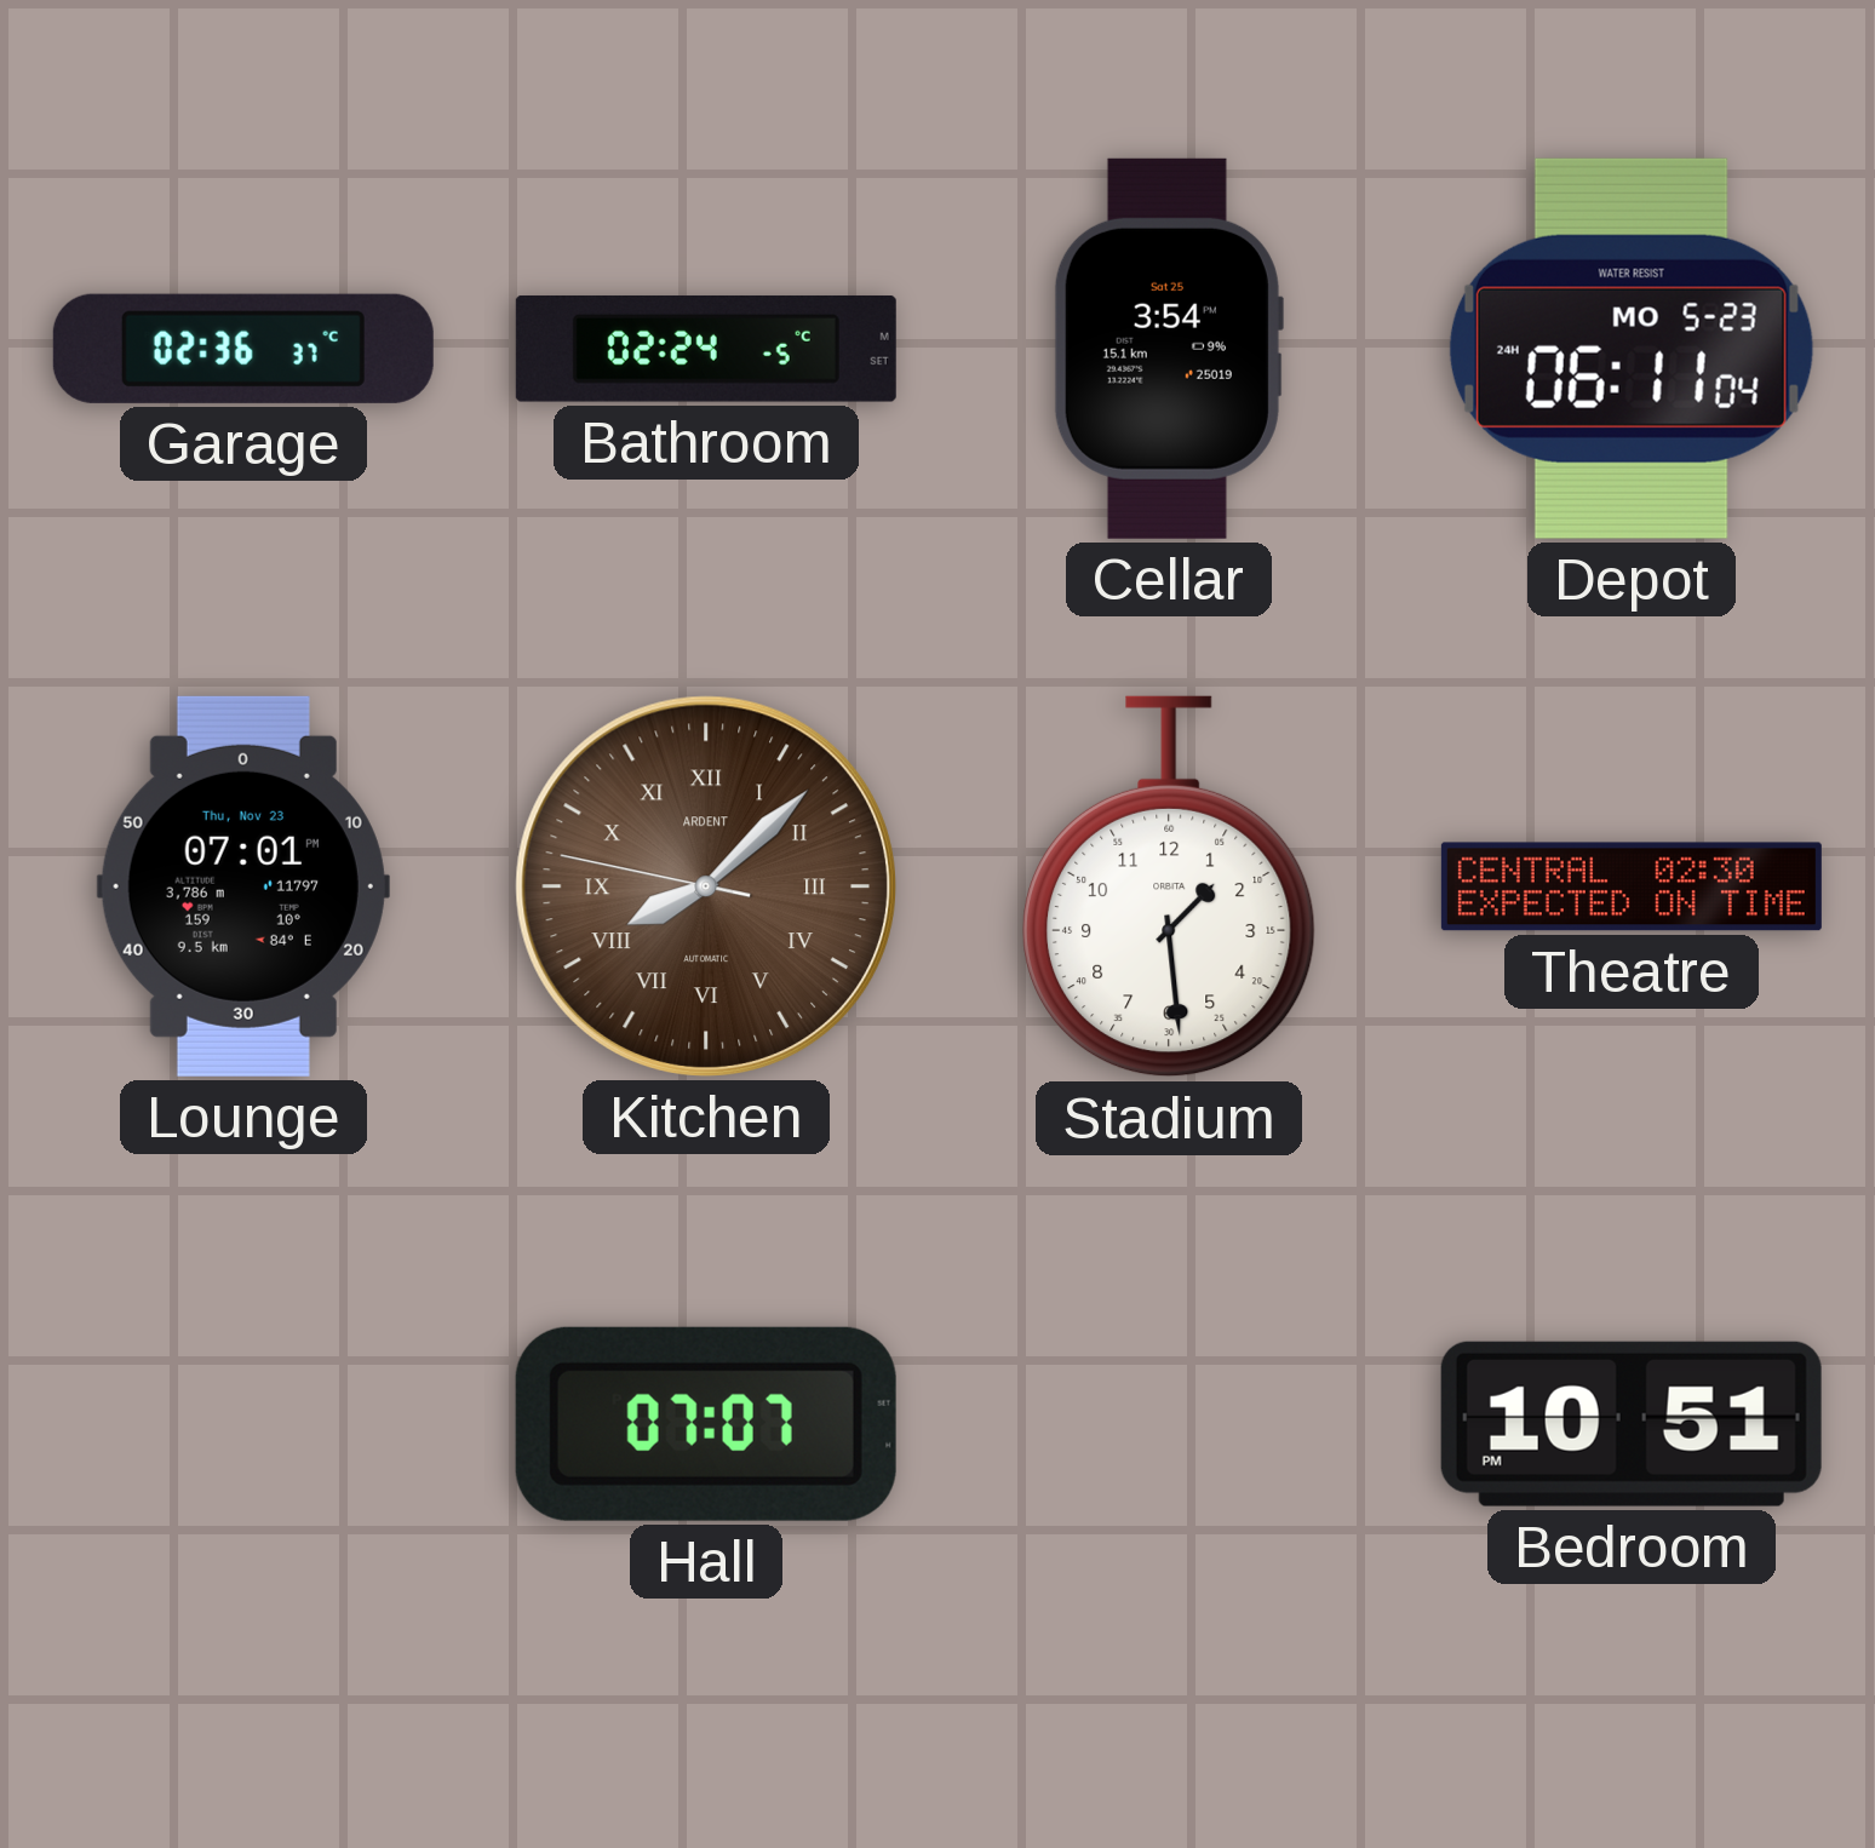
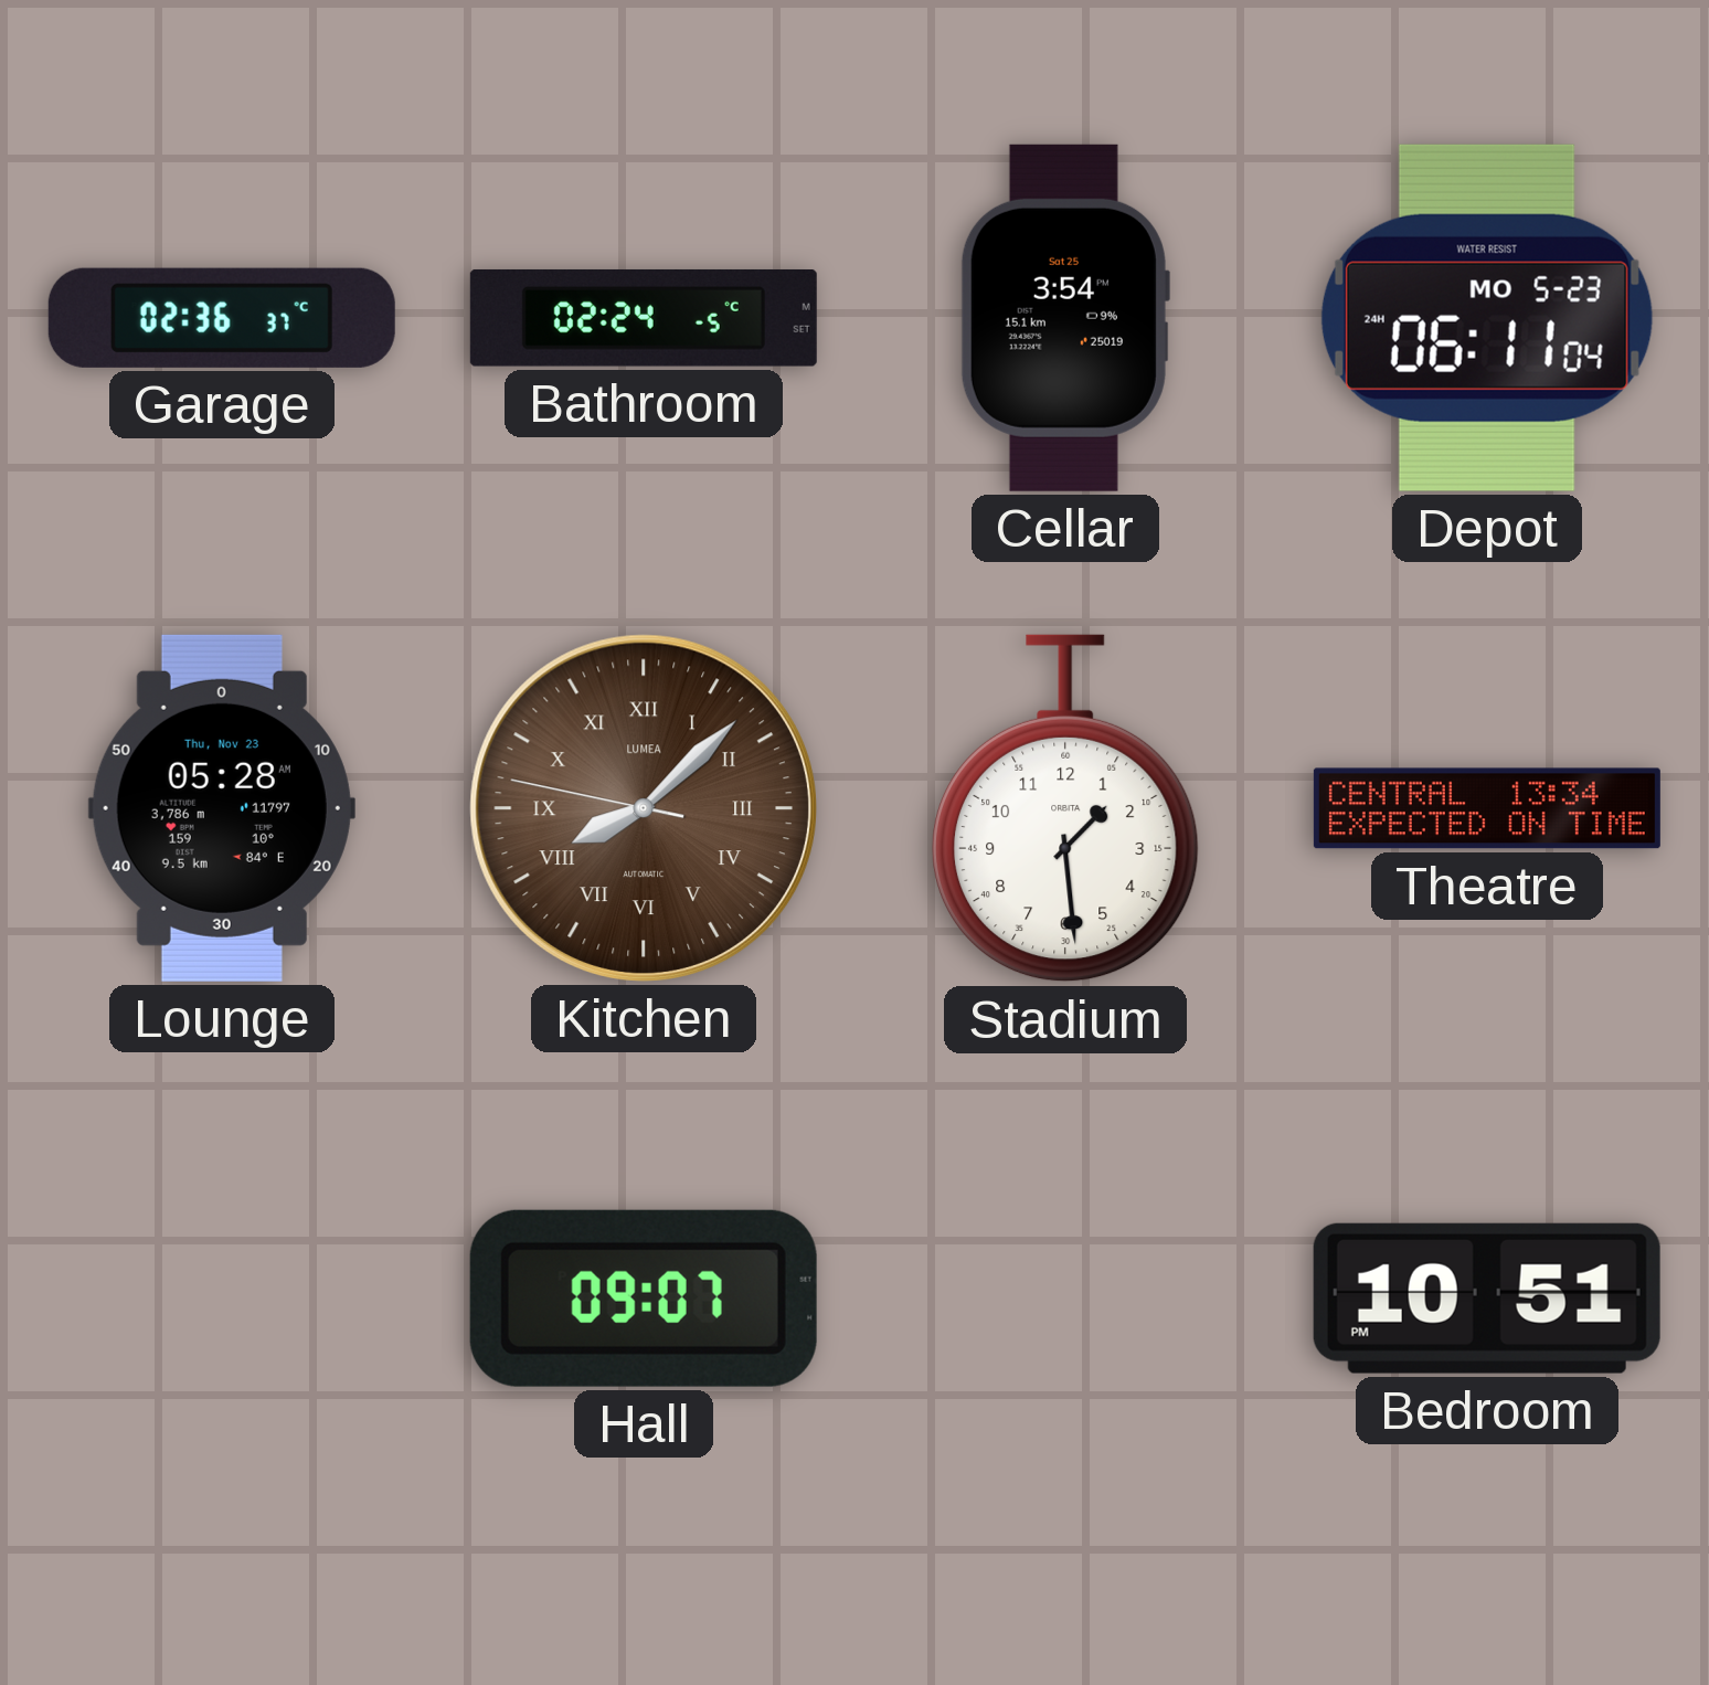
Lounge: 07:01 -> 05:28 (222, 808)
Kitchen brand: ARDENT -> LUMEA (644, 808)
Theatre: 02:30 -> 13:34 (1487, 808)
Hall: 07:07 -> 09:07 (644, 1299)
